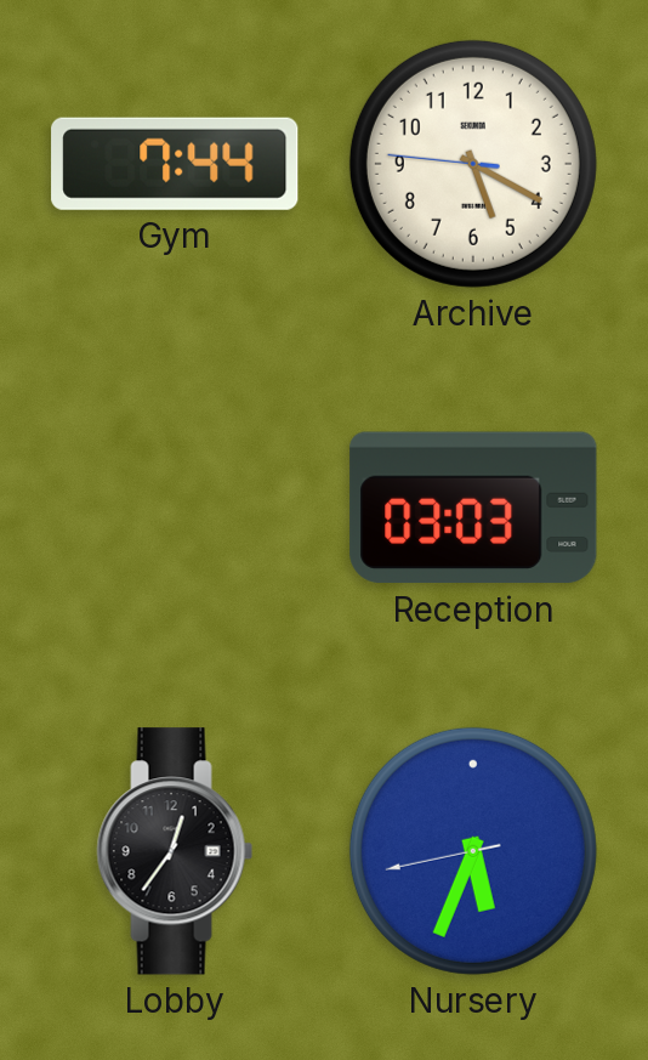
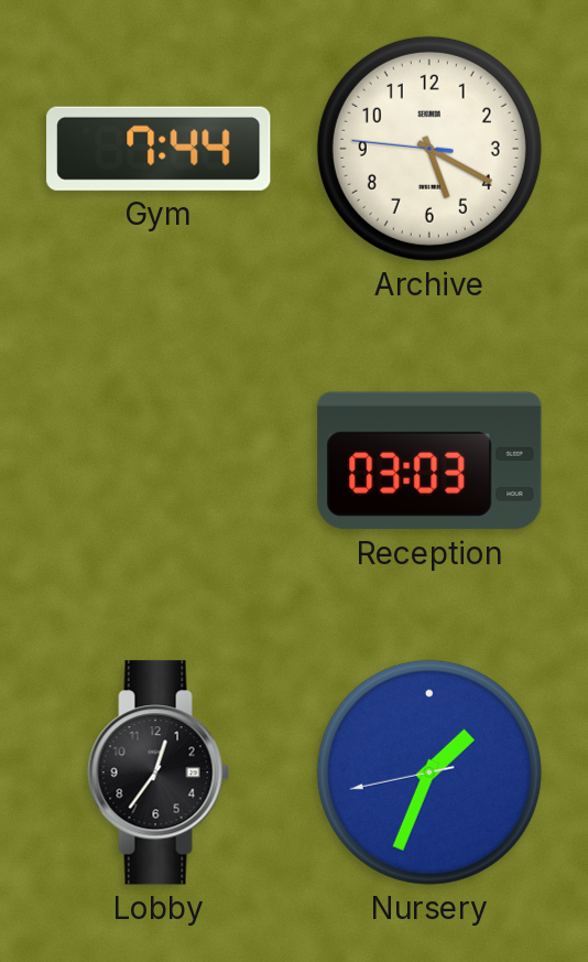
Nursery: 5:33 -> 1:33 (429, 772)
